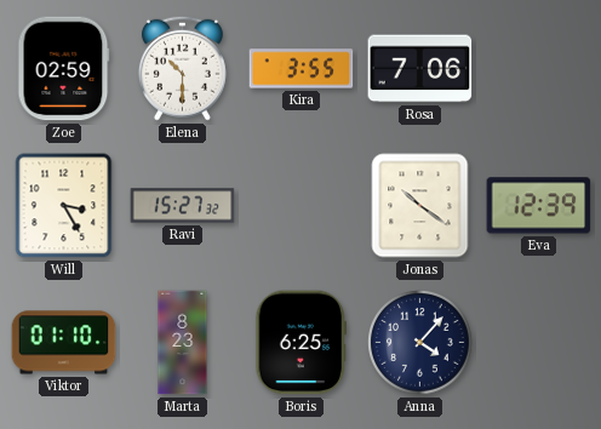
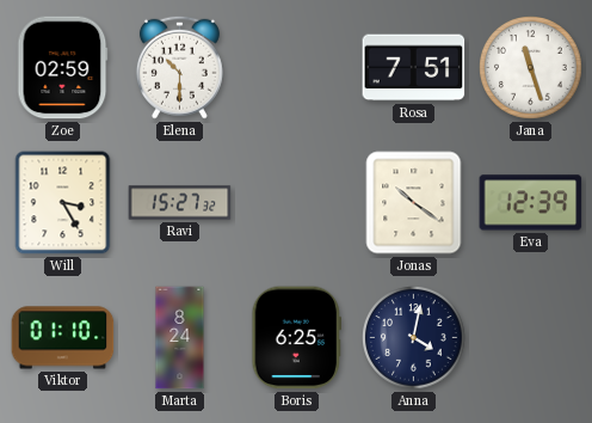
Kira: 3:55 -> none (302, 69)
Rosa: 7:06 -> 7:51 (414, 68)
Jana: none -> 11:27 (531, 68)
Marta: 8:23 -> 8:24 (180, 338)
Anna: 4:07 -> 4:02 (414, 338)
